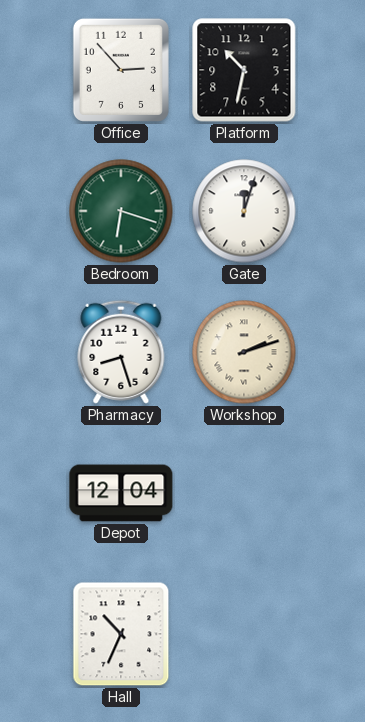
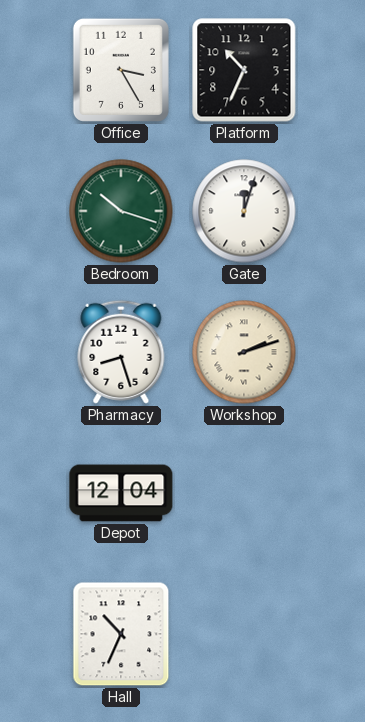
Office: 2:53 -> 3:25 (121, 70)
Platform: 10:32 -> 10:34 (244, 70)
Bedroom: 6:18 -> 10:18 (121, 211)
